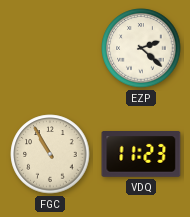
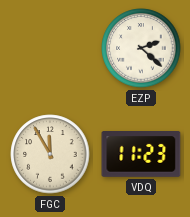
FGC: 10:55 -> 11:55 (50, 154)
